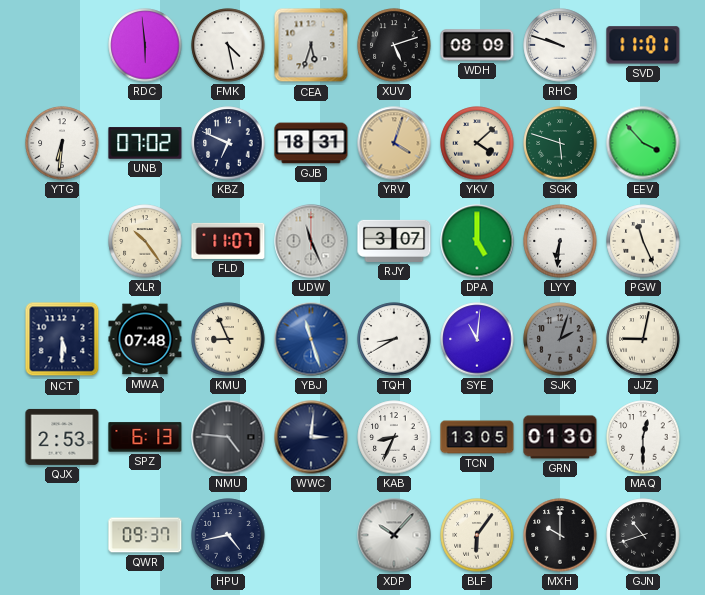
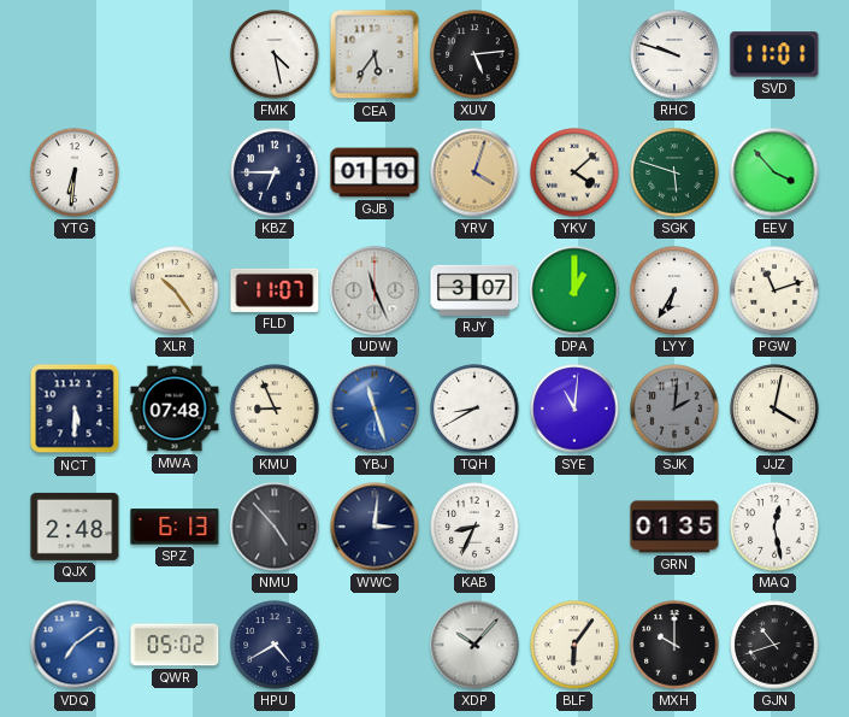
RDC: 5:59 -> none (145, 45)
CEA: 5:33 -> 5:36 (375, 54)
XUV: 5:12 -> 5:14 (474, 54)
WDH: 08:09 -> none (477, 45)
UNB: 07:02 -> none (145, 143)
KBZ: 6:49 -> 6:45 (275, 172)
GJB: 18:31 -> 01:10 (375, 172)
DPA: 5:00 -> 1:00 (574, 290)
LYY: 6:31 -> 6:35 (674, 290)
PGW: 11:26 -> 11:12 (774, 290)
SJK: 2:03 -> 2:01 (674, 409)
JJZ: 9:02 -> 4:02 (774, 409)
QJX: 2:53 -> 2:48 (75, 527)
NMU: 4:46 -> 4:53 (275, 527)
TCN: 13:05 -> none (477, 437)
GRN: 01:30 -> 01:35 (674, 527)
MAQ: 12:30 -> 12:28 (774, 527)
VDQ: none -> 7:09 (75, 645)
QWR: 09:37 -> 05:02 (175, 645)
HPU: 4:43 -> 4:40 (275, 645)
